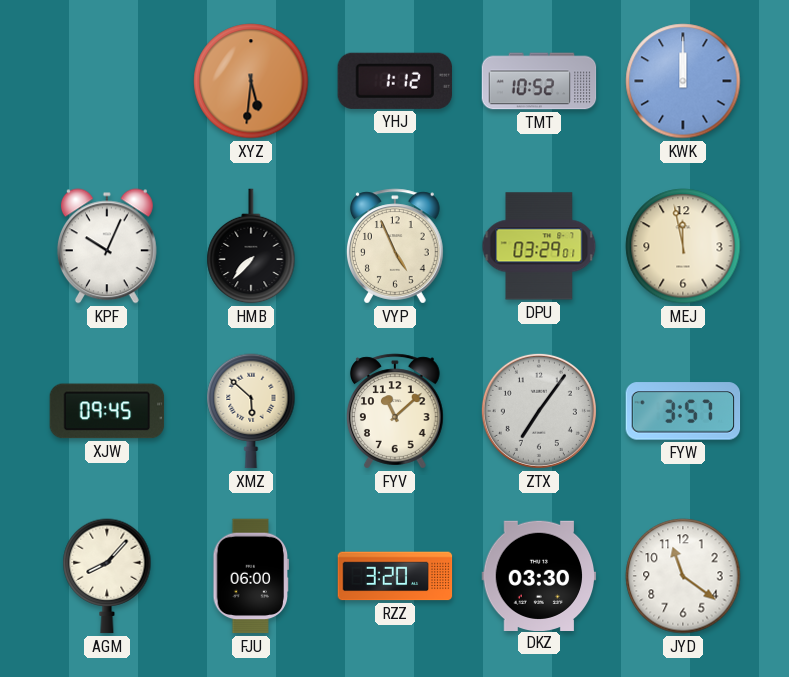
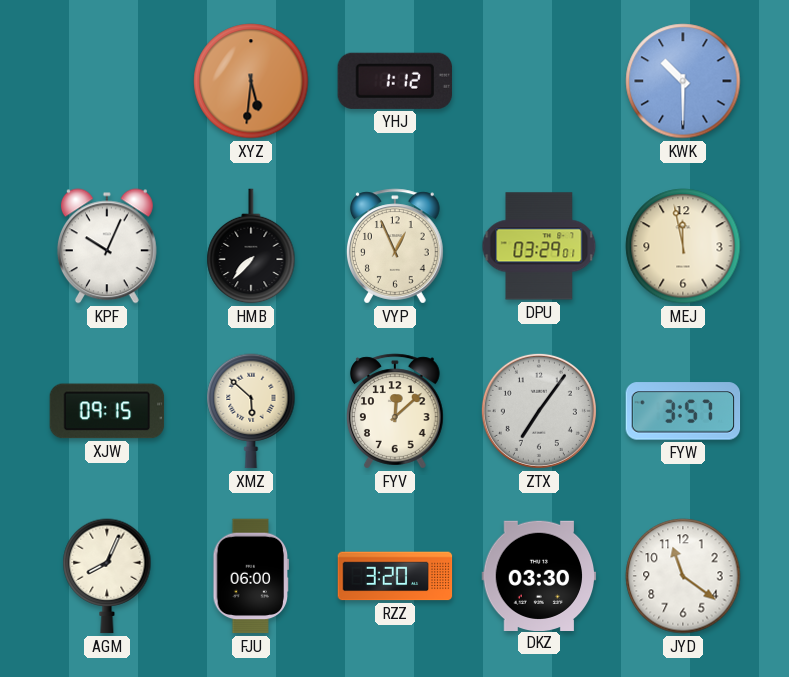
TMT: 10:52 -> none (539, 81)
KWK: 12:00 -> 10:30 (683, 81)
VYP: 4:56 -> 12:56 (395, 246)
XJW: 09:45 -> 09:15 (107, 411)
FYV: 11:08 -> 12:08 (395, 411)
AGM: 8:07 -> 8:04 (107, 576)
